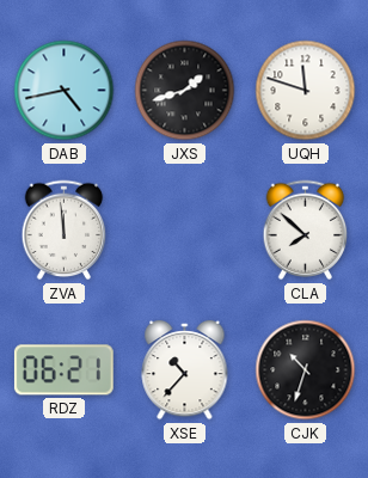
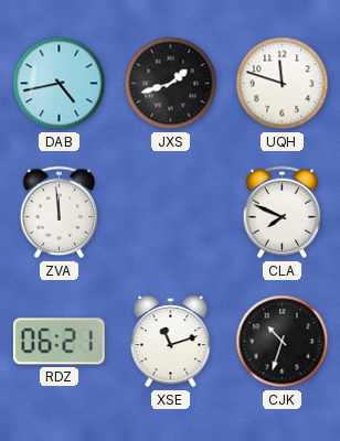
CLA: 7:52 -> 7:49 (283, 213)
XSE: 10:37 -> 11:12 (171, 342)
